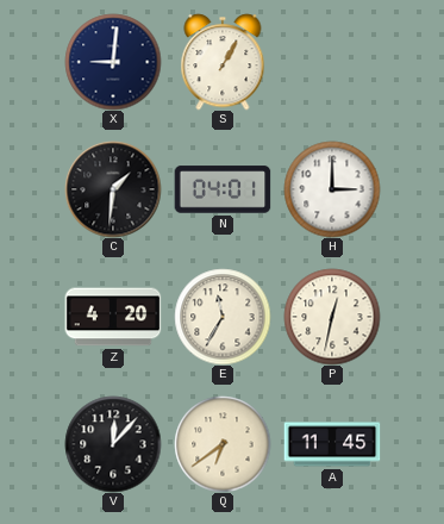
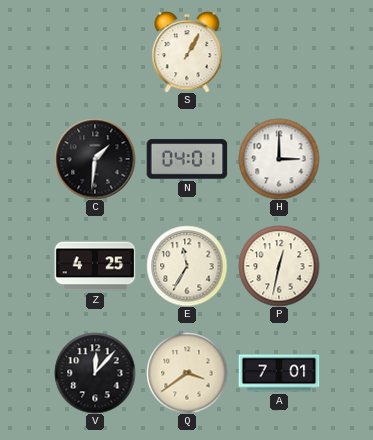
X: 9:01 -> none (113, 62)
Z: 4:20 -> 4:25 (95, 266)
Q: 6:39 -> 3:39 (187, 373)
A: 11:45 -> 7:01 (279, 373)
